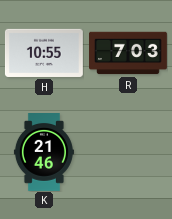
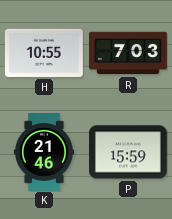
P: none -> 15:59 (129, 152)
